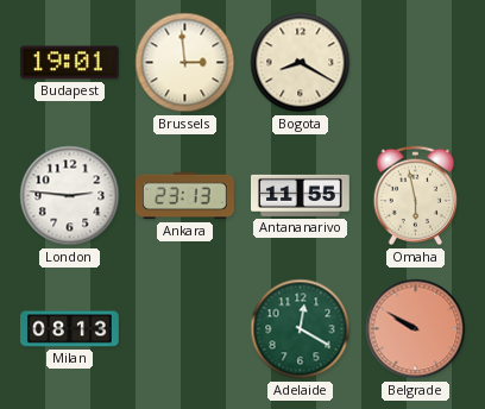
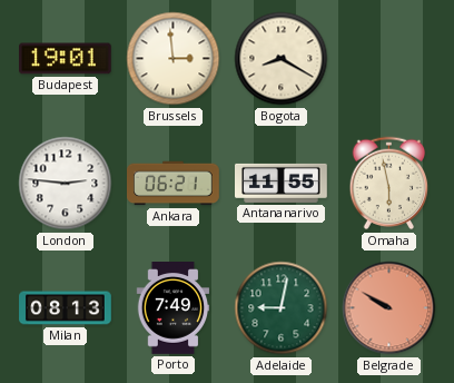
Ankara: 23:13 -> 06:21 (174, 184)
Porto: none -> 7:49 (174, 308)
Adelaide: 12:20 -> 9:02 (282, 308)
